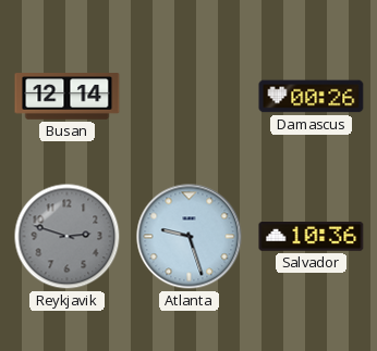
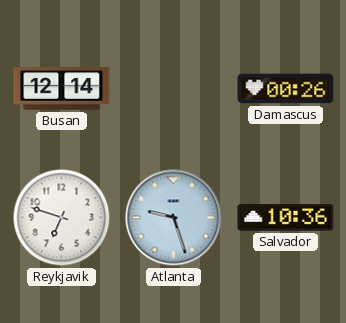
Reykjavik: 2:48 -> 6:48 (62, 218)
Reykjavik dial: grey -> white (62, 218)
